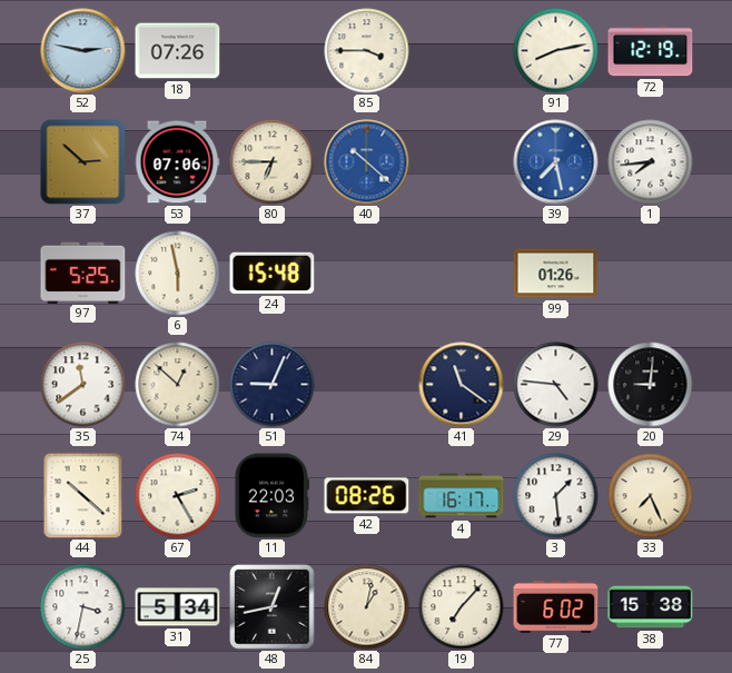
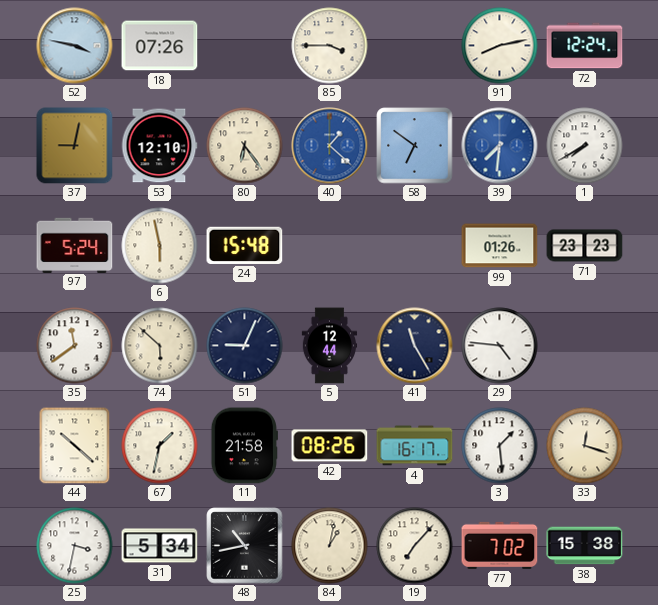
52: 2:47 -> 3:47 (75, 46)
72: 12:19 -> 12:24 (585, 46)
37: 2:52 -> 9:02 (75, 146)
53: 07:06 -> 12:10 (159, 146)
80: 6:45 -> 6:24 (245, 146)
40: 10:22 -> 1:22 (330, 146)
58: none -> 6:51 (415, 146)
39: 7:28 -> 7:31 (500, 146)
1: 7:44 -> 7:40 (585, 146)
97: 5:25 -> 5:24 (75, 245)
71: none -> 23:23 (585, 246)
74: 12:52 -> 5:52 (160, 346)
5: none -> 12:44 (330, 346)
41: 11:21 -> 11:25 (415, 346)
20: 9:01 -> none (651, 385)
67: 2:25 -> 1:32 (160, 446)
11: 22:03 -> 21:58 (244, 446)
33: 7:26 -> 12:18 (585, 446)
48: 12:43 -> 10:43 (245, 546)
77: 6:02 -> 7:02 (500, 545)
